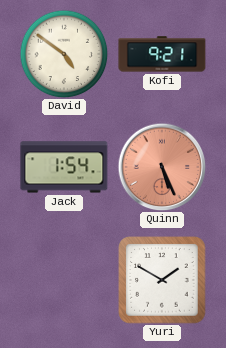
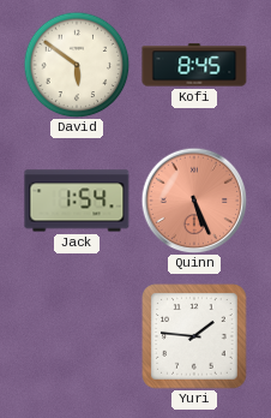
David: 4:51 -> 5:51 (77, 65)
Kofi: 9:21 -> 8:45 (194, 65)
Yuri: 1:50 -> 1:46 (194, 336)
